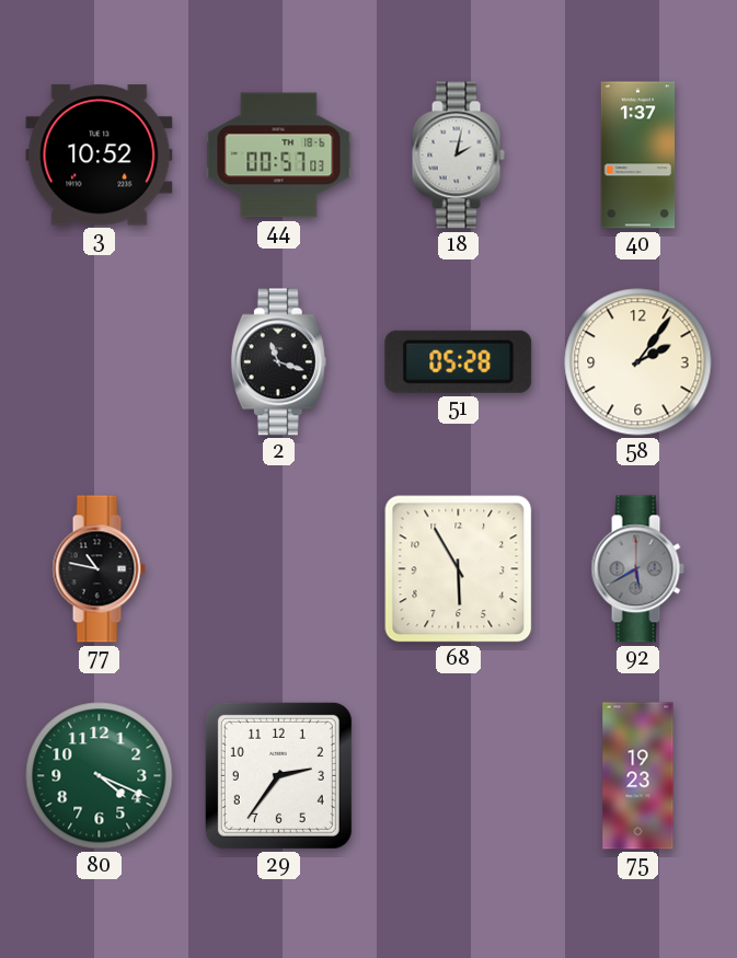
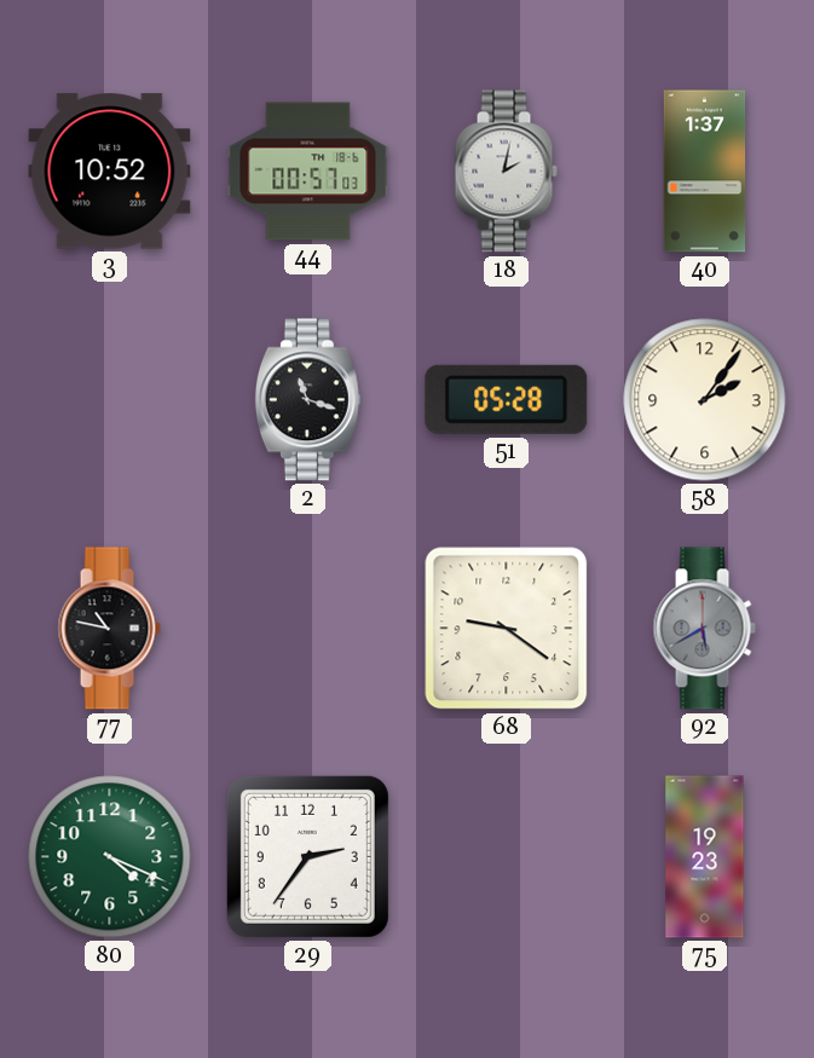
68: 5:55 -> 9:21 (507, 629)
